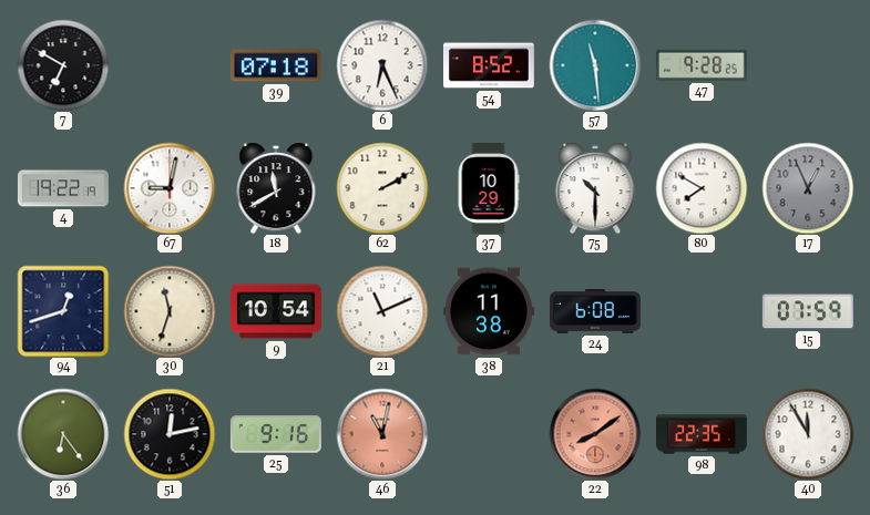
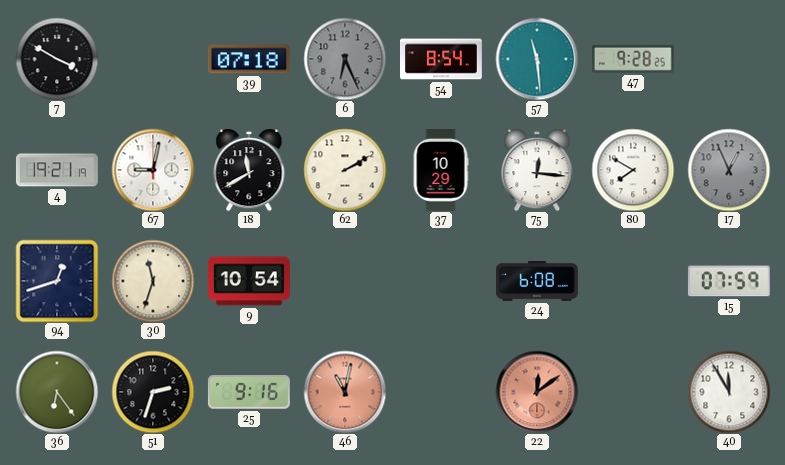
7: 6:50 -> 3:50 (57, 59)
6 dial: white -> grey (345, 59)
54: 8:52 -> 8:54 (442, 59)
4: 19:22 -> 19:21 (57, 170)
75: 10:30 -> 12:16 (537, 170)
21: 11:11 -> none (382, 311)
38: 11:38 -> none (489, 311)
51: 12:13 -> 2:33 (153, 392)
22: 8:09 -> 12:09 (537, 392)
98: 22:35 -> none (703, 434)
